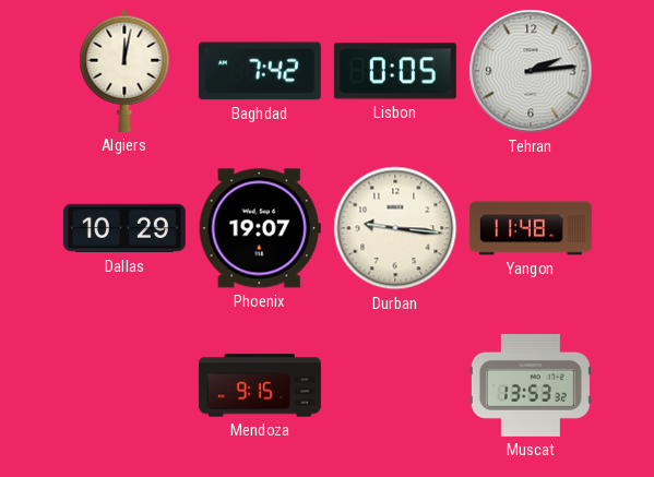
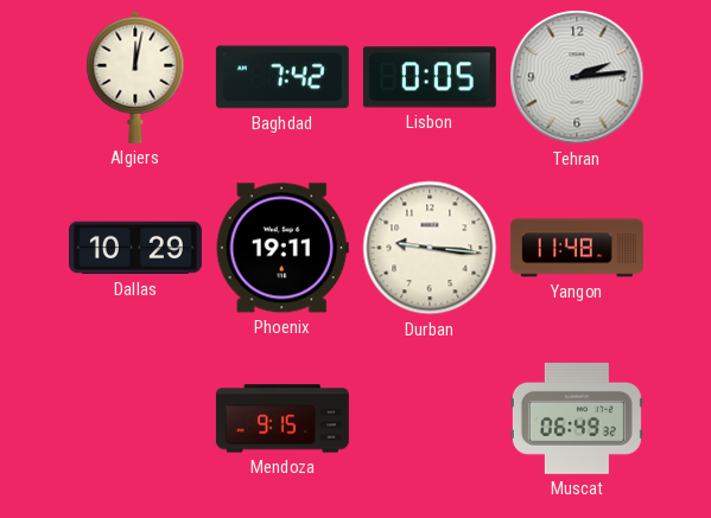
Phoenix: 19:07 -> 19:11 (283, 248)
Muscat: 13:53 -> 06:49 (577, 418)
